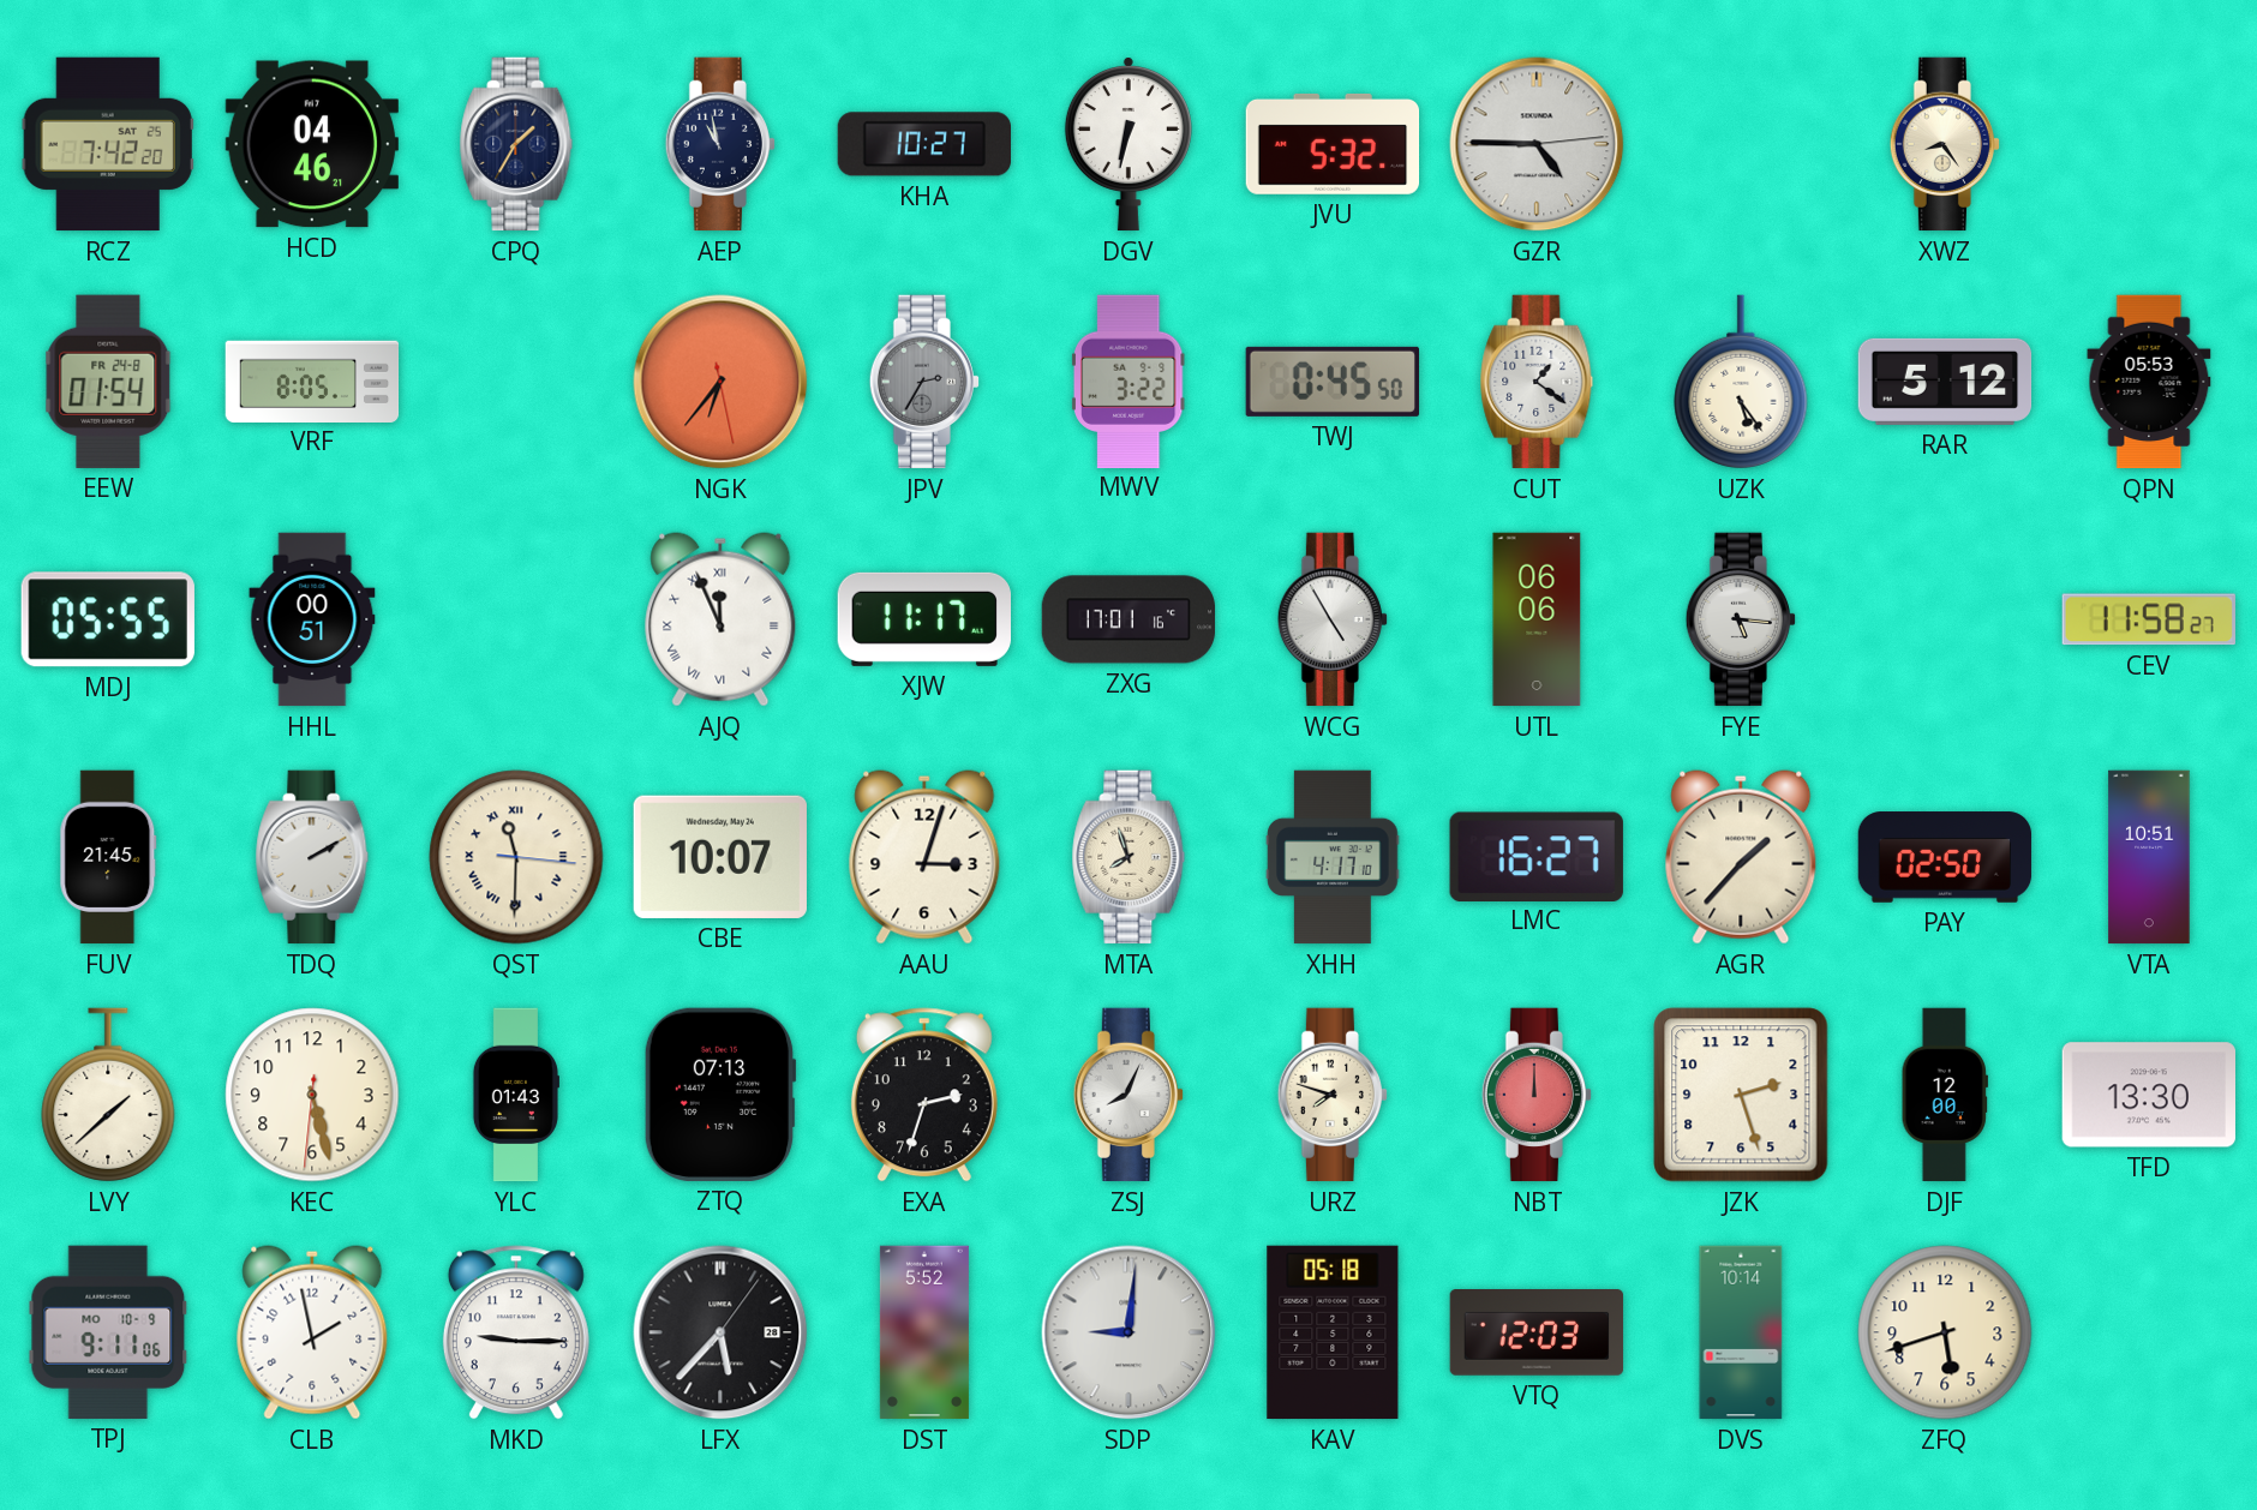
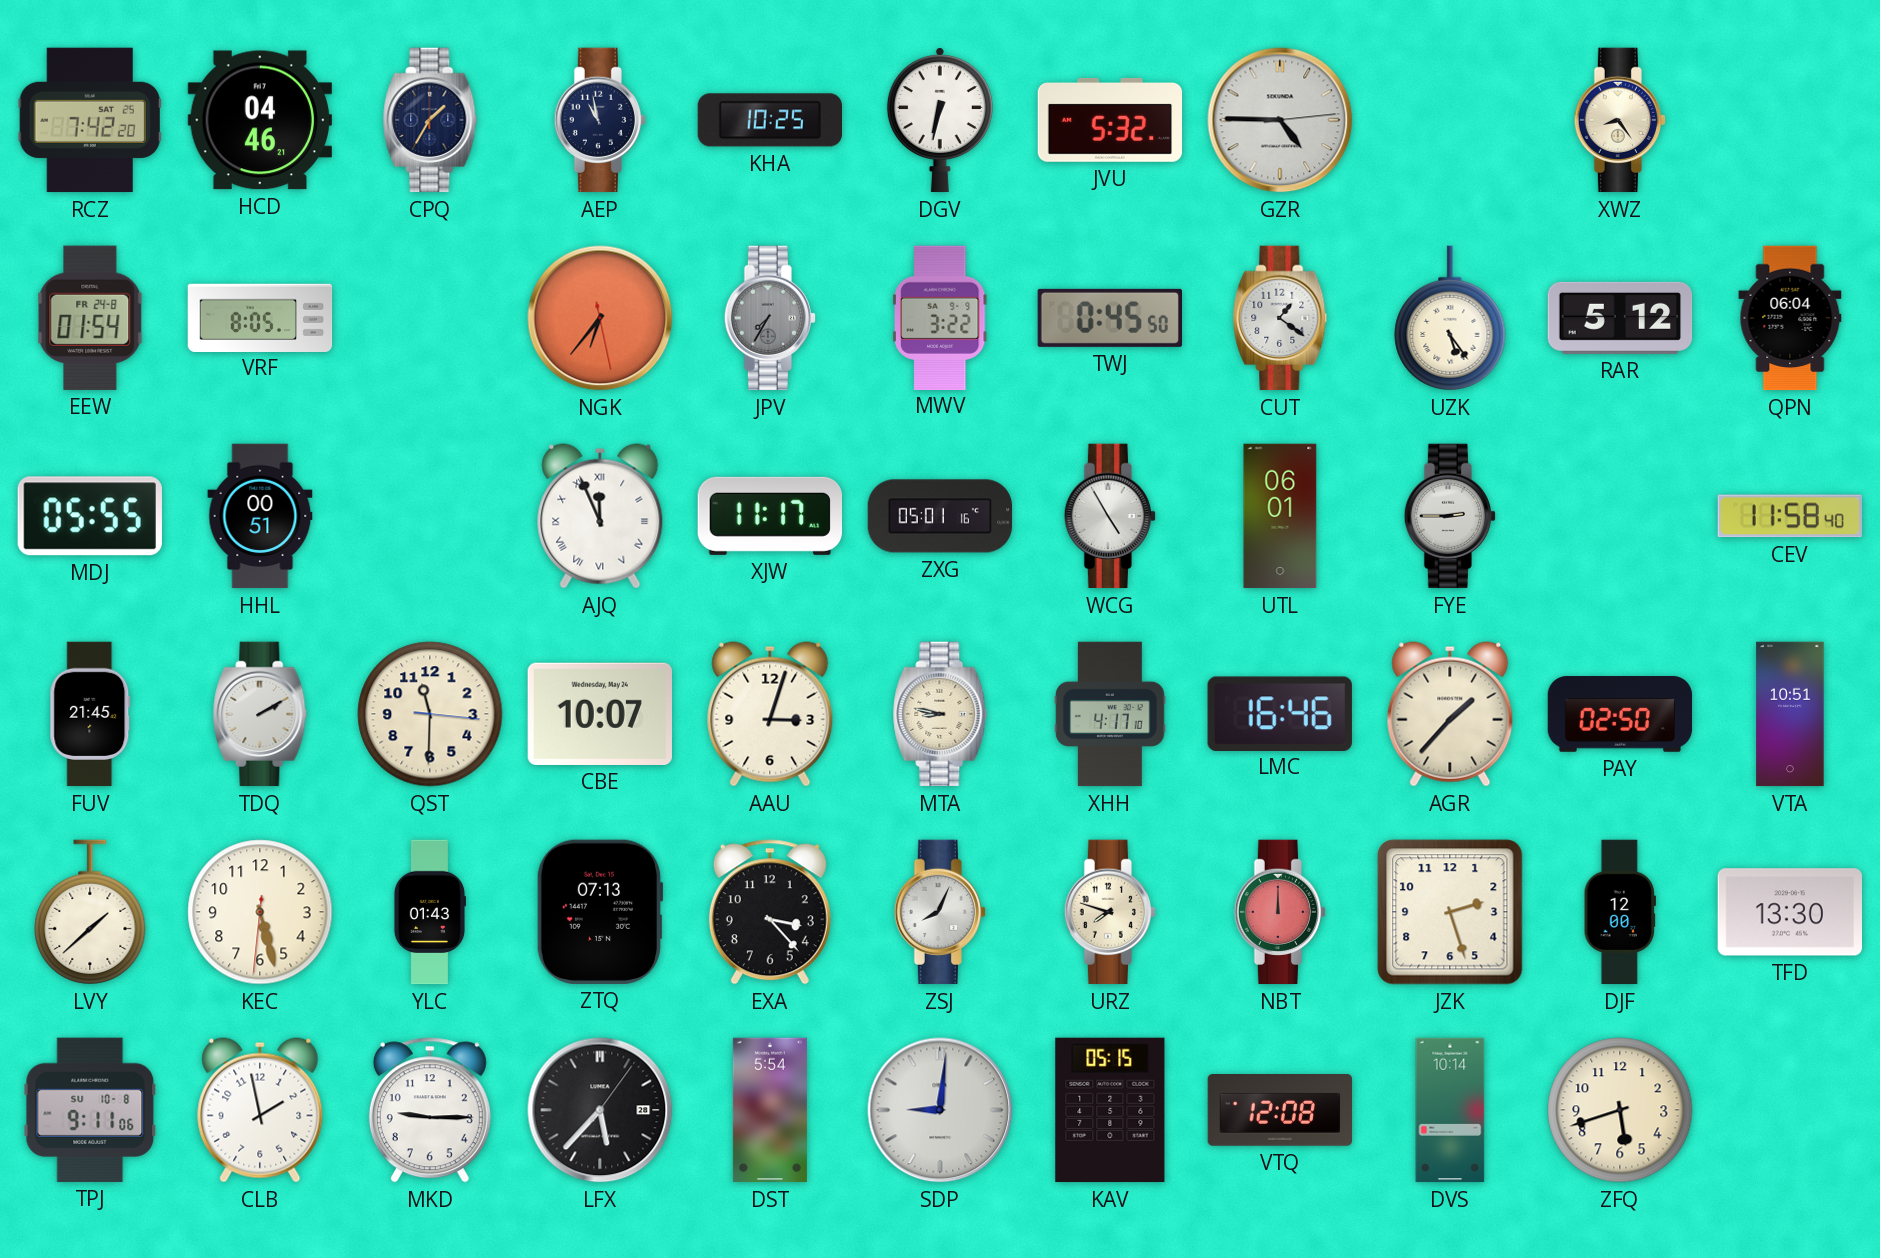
KHA: 10:27 -> 10:25 (769, 120)
JPV: 2:35 -> 7:35 (769, 318)
QPN: 05:53 -> 06:04 (1790, 318)
ZXG: 17:01 -> 05:01 (940, 516)
UTL: 06:06 -> 06:01 (1280, 516)
FYE: 5:16 -> 2:45 (1449, 516)
CEV: 11:58:27 -> 11:58:40 (1790, 516)
QST numerals: Roman -> Arabic (430, 714)
MTA: 7:57 -> 8:47 (940, 714)
LMC: 16:27 -> 16:46 (1280, 713)
EXA: 2:33 -> 3:23 (770, 912)
TPJ date: MO 10-9 -> SU 10-8 (90, 1110)
DST: 5:52 -> 5:54 (770, 1110)
KAV: 05:18 -> 05:15 (1110, 1110)
VTQ: 12:03 -> 12:08 (1280, 1111)
